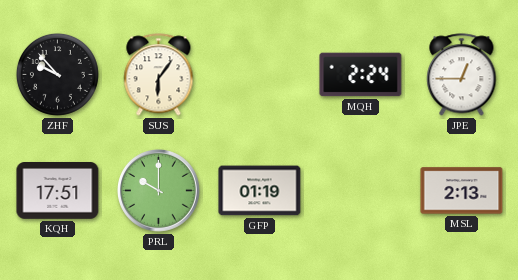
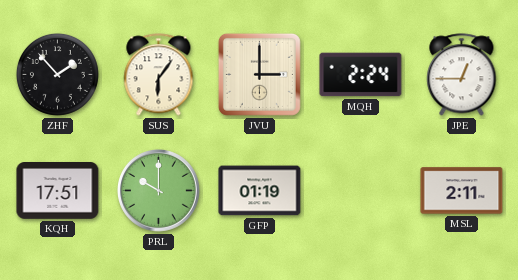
ZHF: 9:53 -> 1:53 (57, 74)
JVU: none -> 3:00 (259, 74)
MSL: 2:13 -> 2:11 (462, 191)
